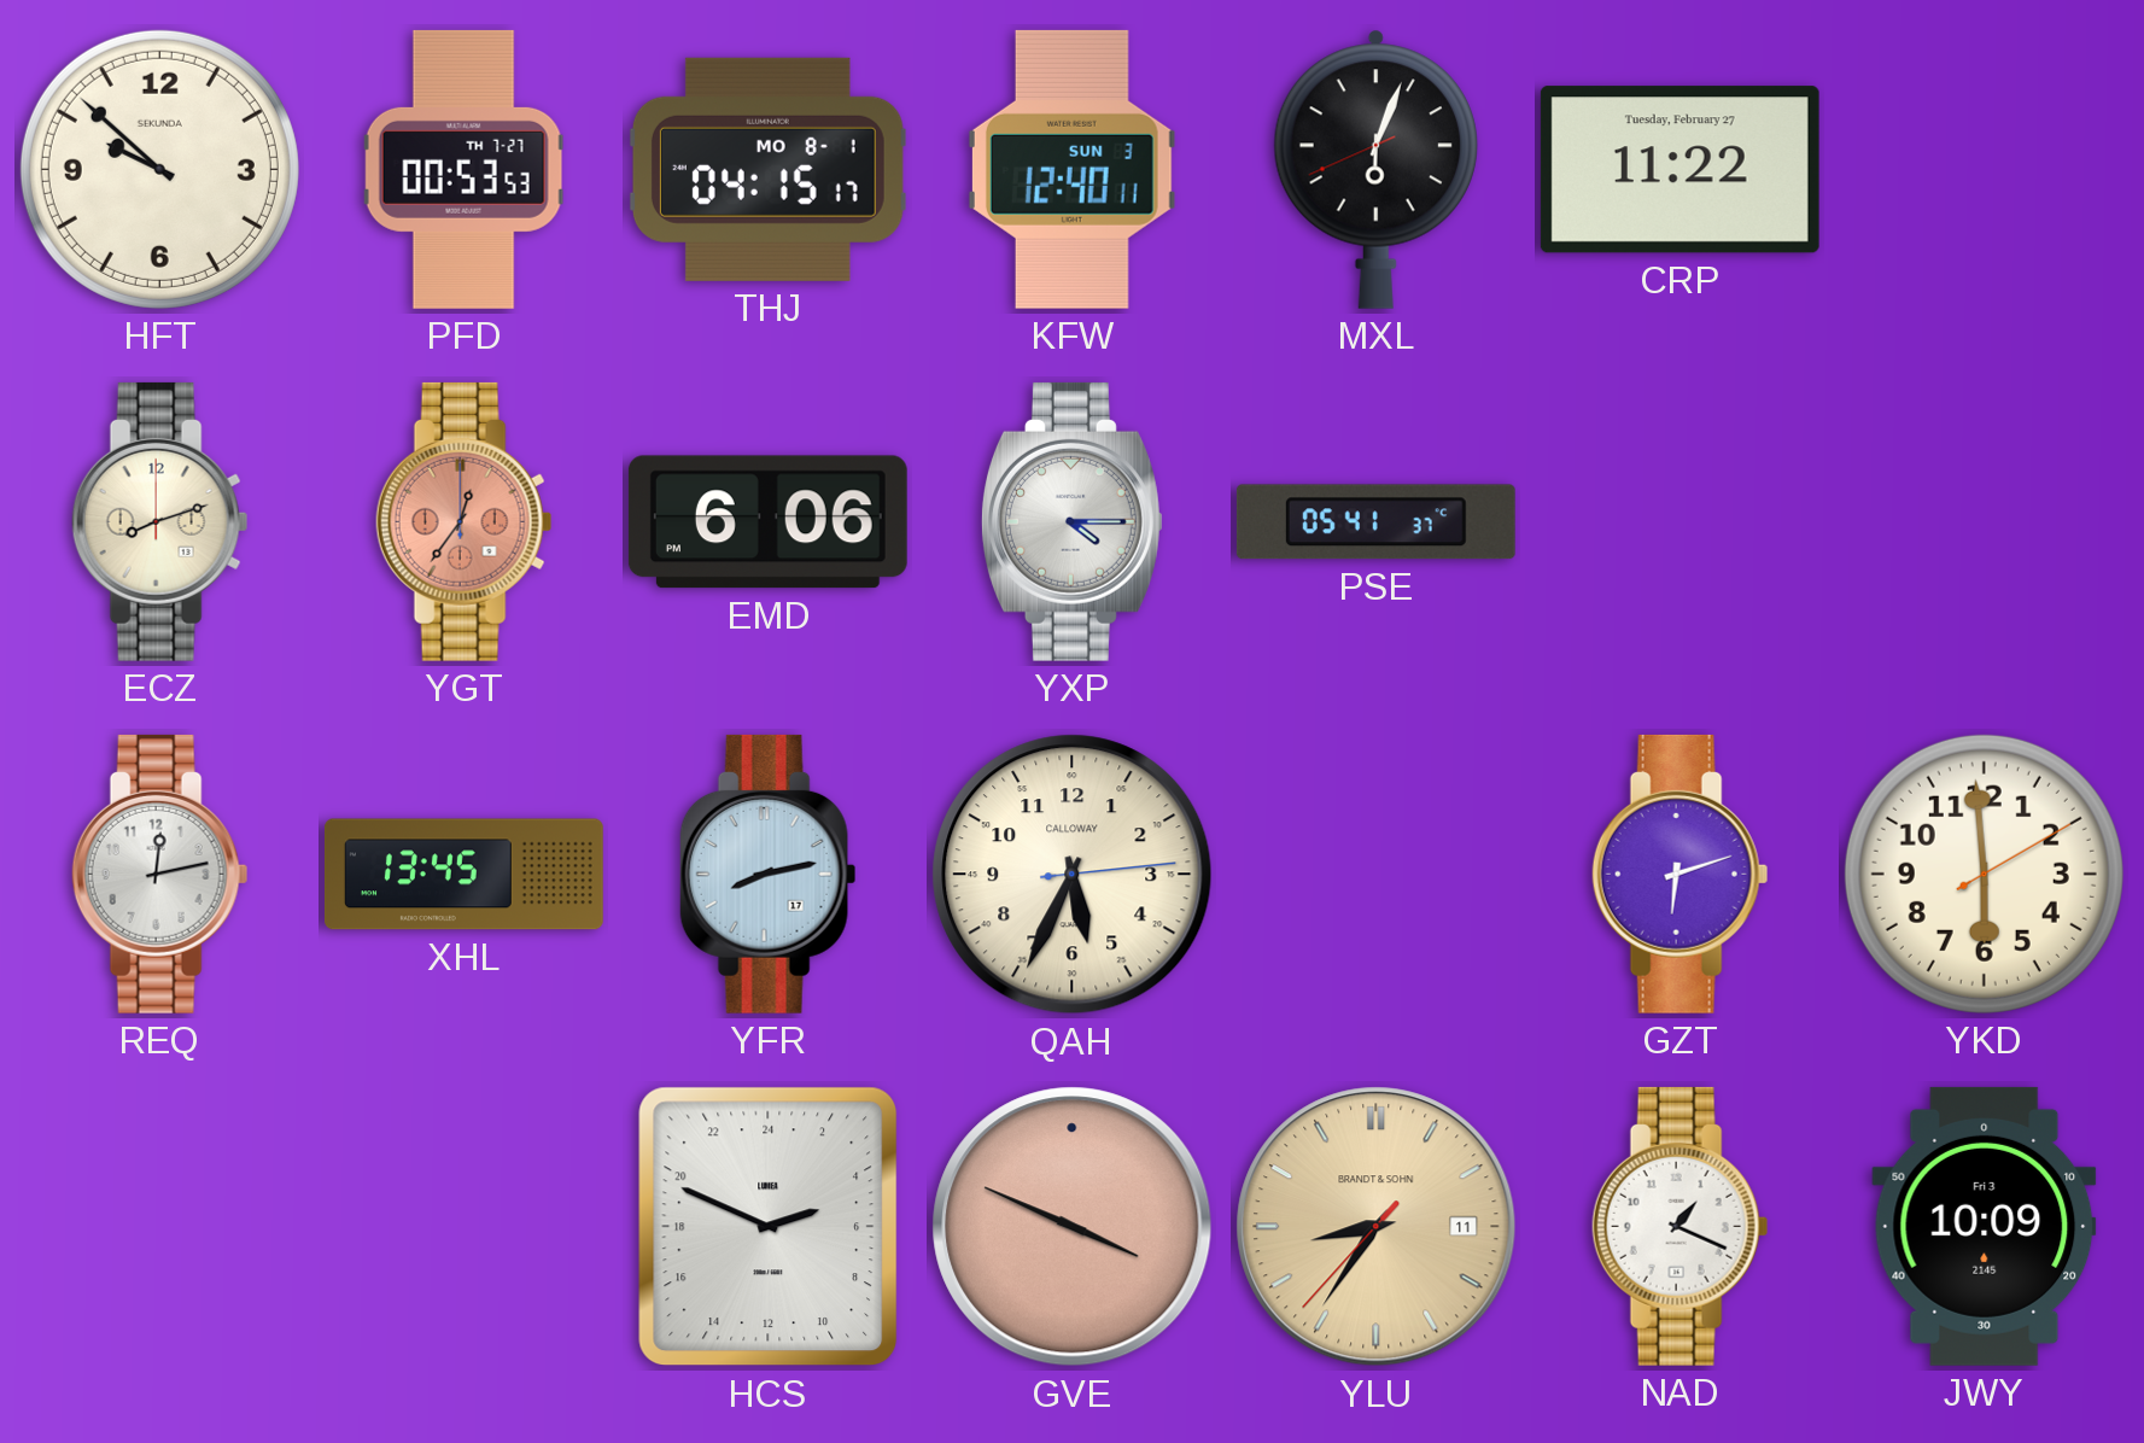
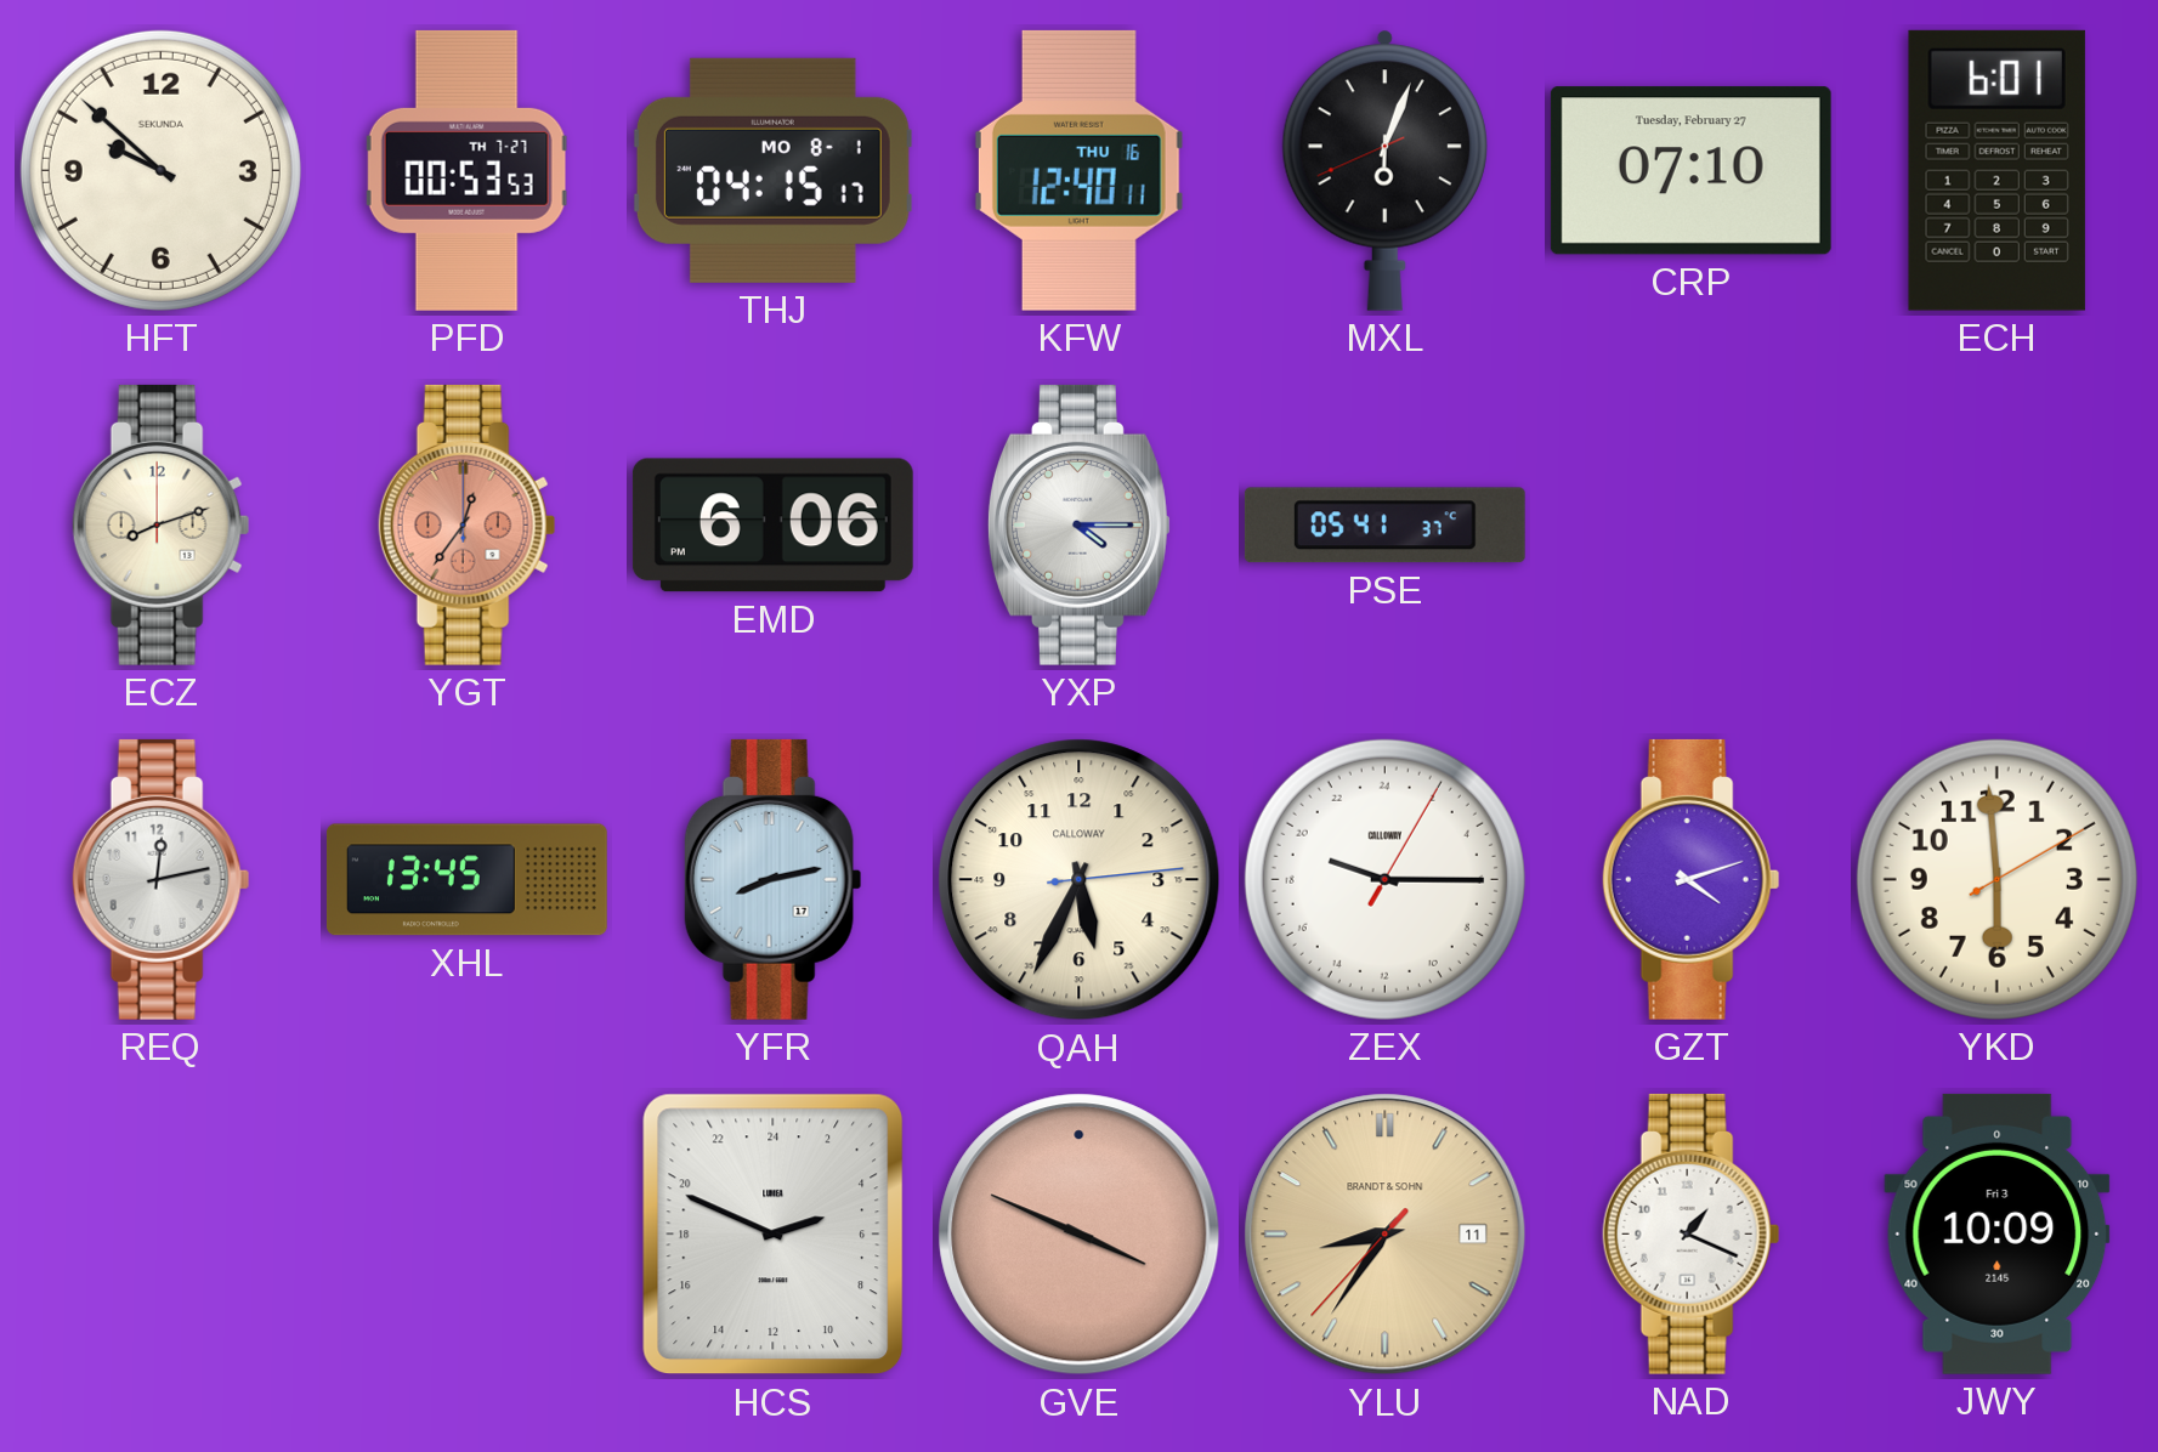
KFW date: SUN 3 -> THU 16 (1078, 170)
CRP: 11:22 -> 07:10 (1690, 171)
ECH: none -> 6:01 (1996, 170)
ZEX: none -> 19:15 (1384, 879)
GZT: 6:12 -> 4:12 (1692, 879)
